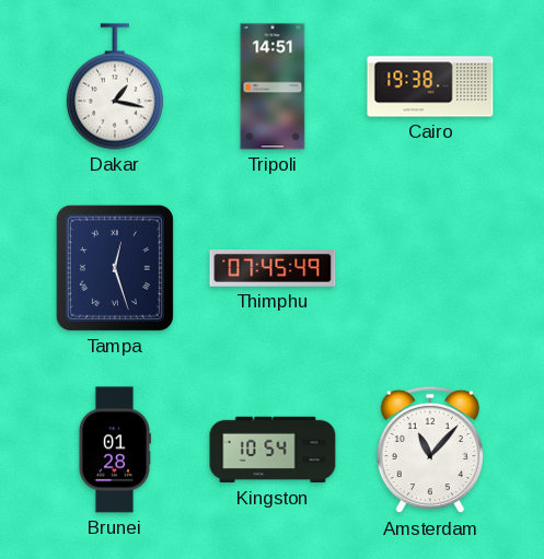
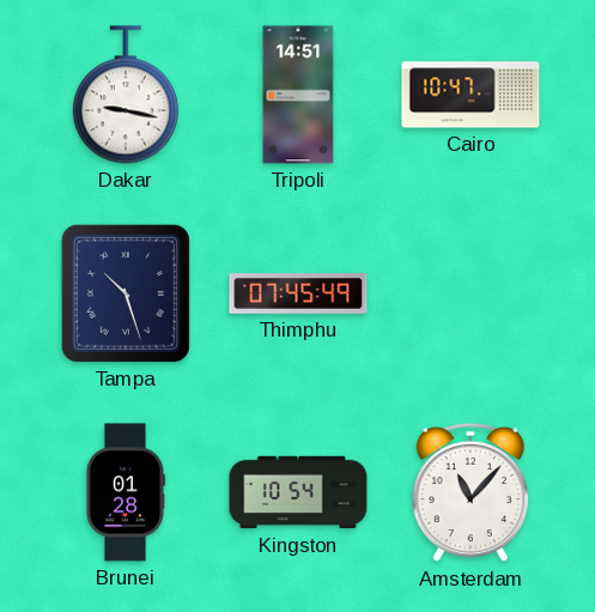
Dakar: 1:17 -> 9:17 (126, 95)
Cairo: 19:38 -> 10:47 (470, 95)
Tampa: 12:27 -> 10:27 (126, 293)
